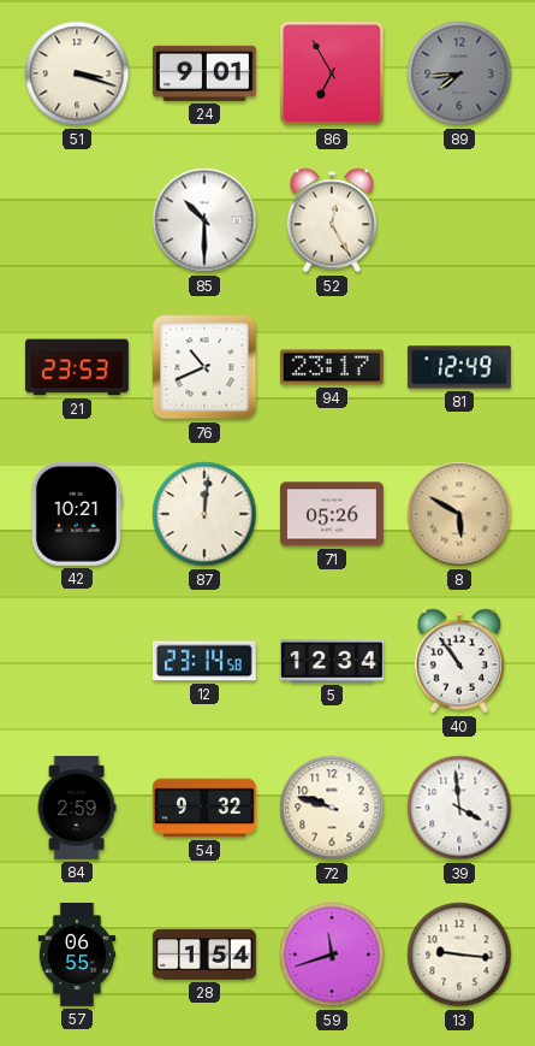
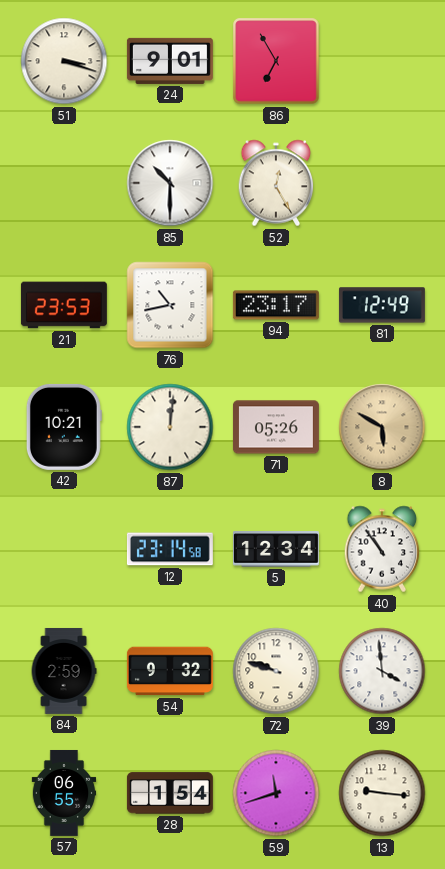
89: 7:44 -> none (459, 73)
76: 10:41 -> 10:43 (170, 305)
